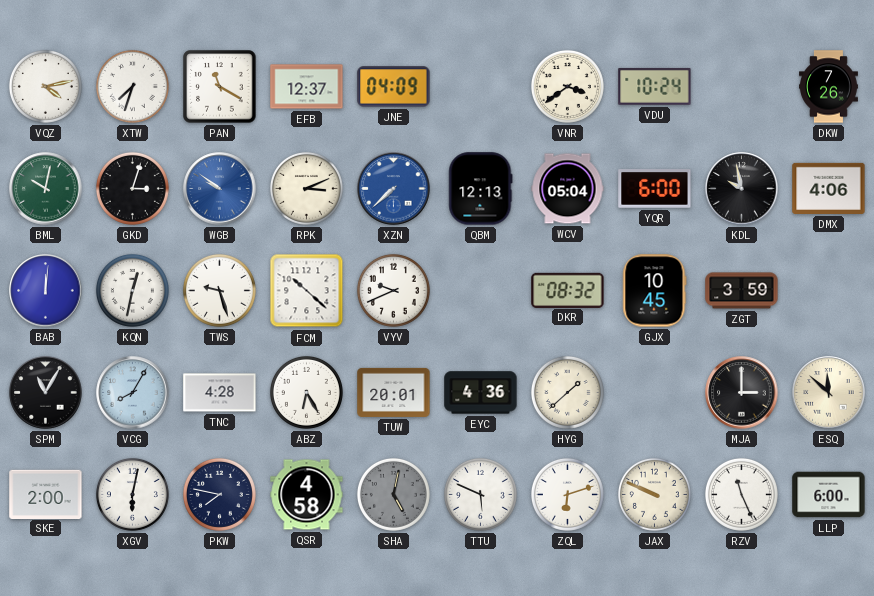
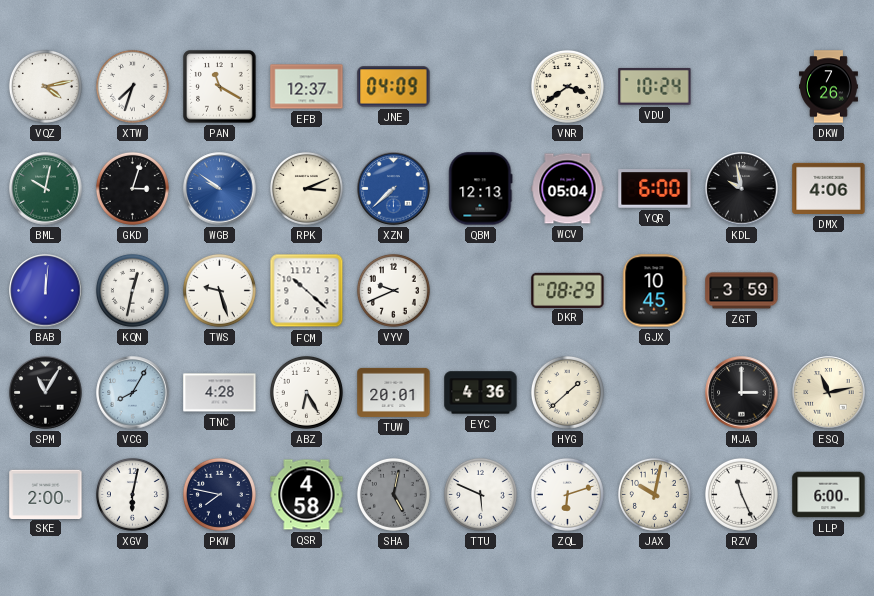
DKR: 08:32 -> 08:29 (568, 290)
ESQ: 11:52 -> 11:13 (829, 393)
JAX: 9:49 -> 10:02 (654, 494)
